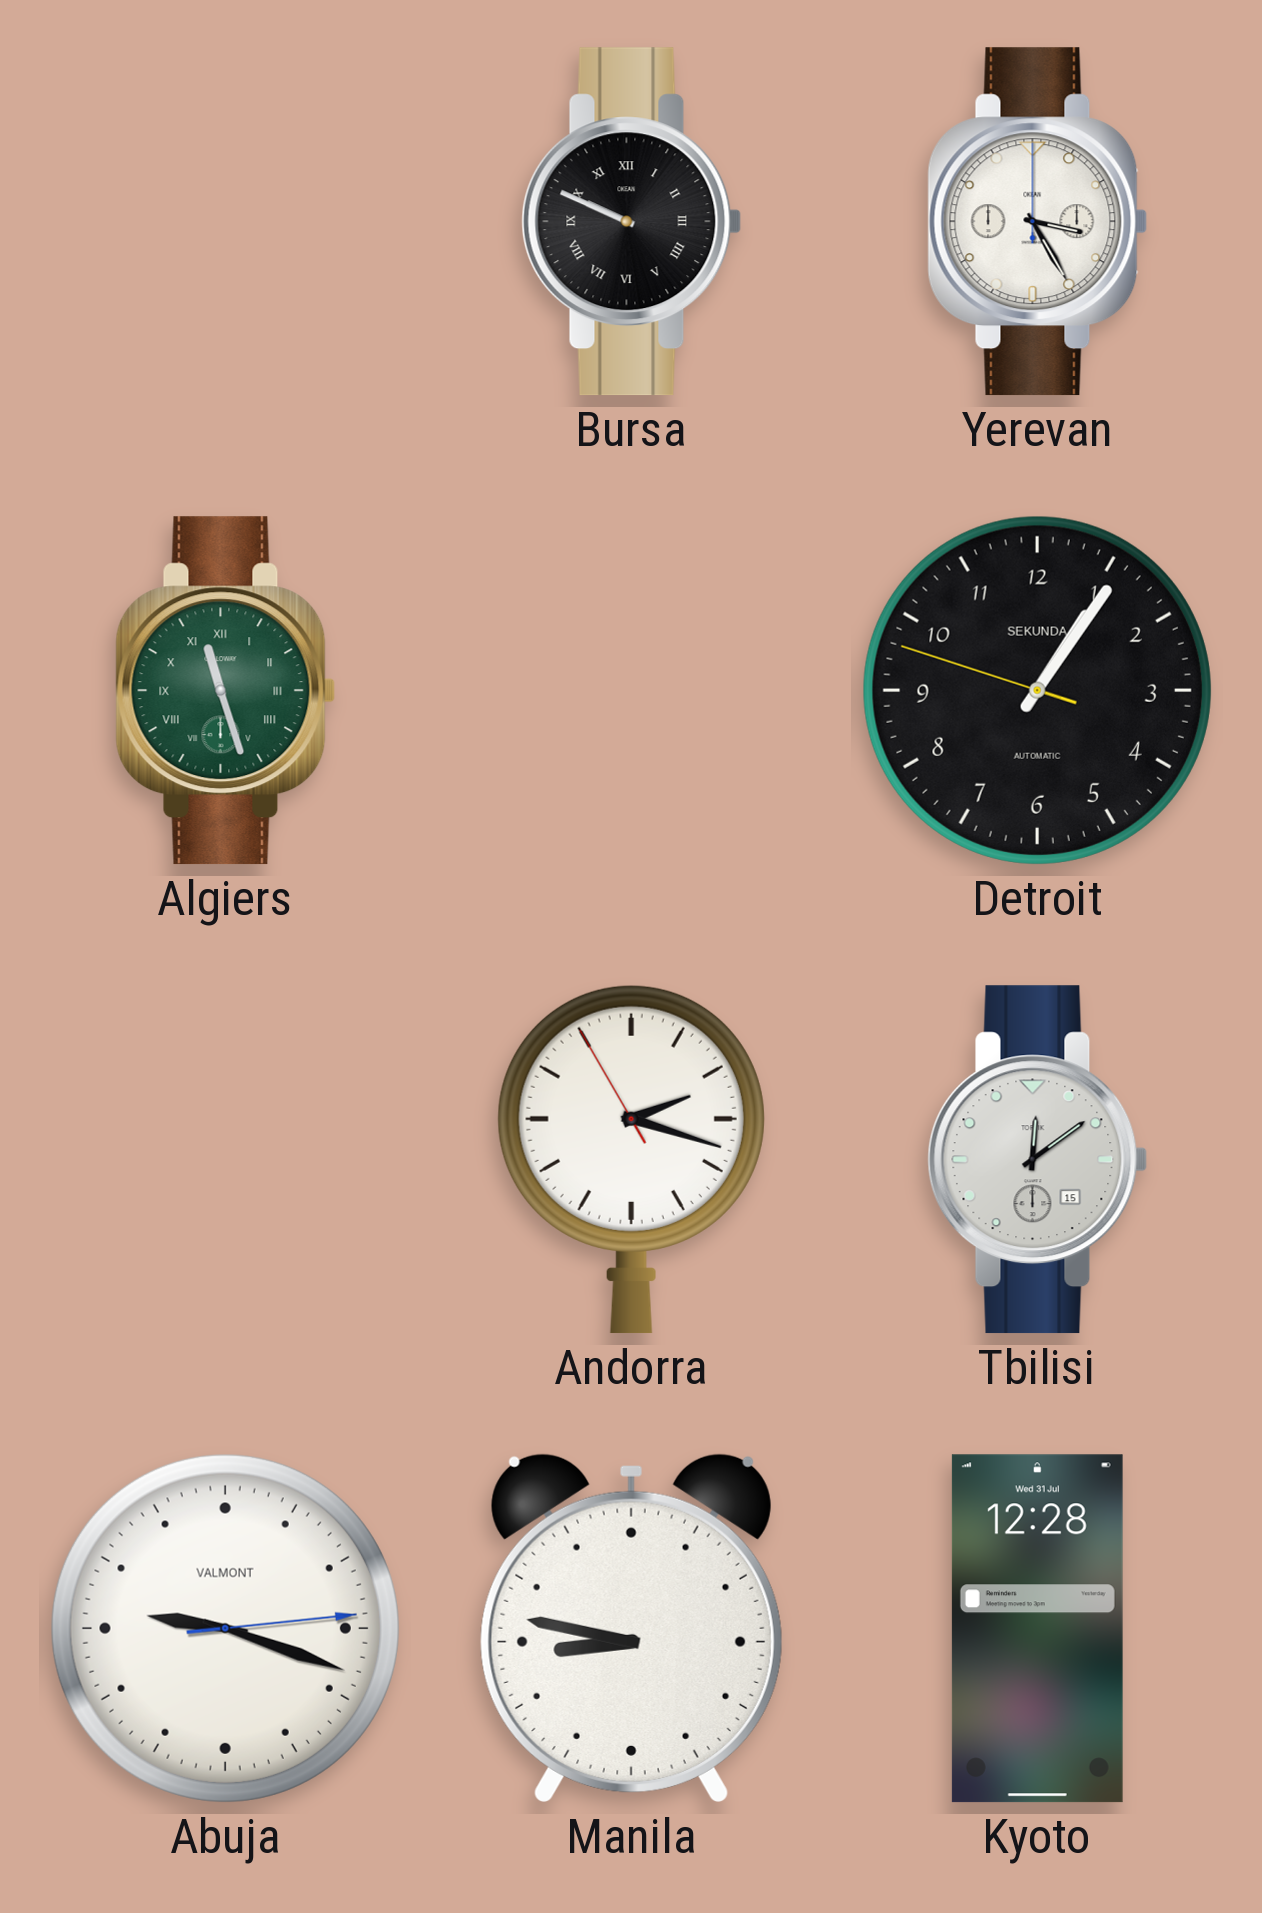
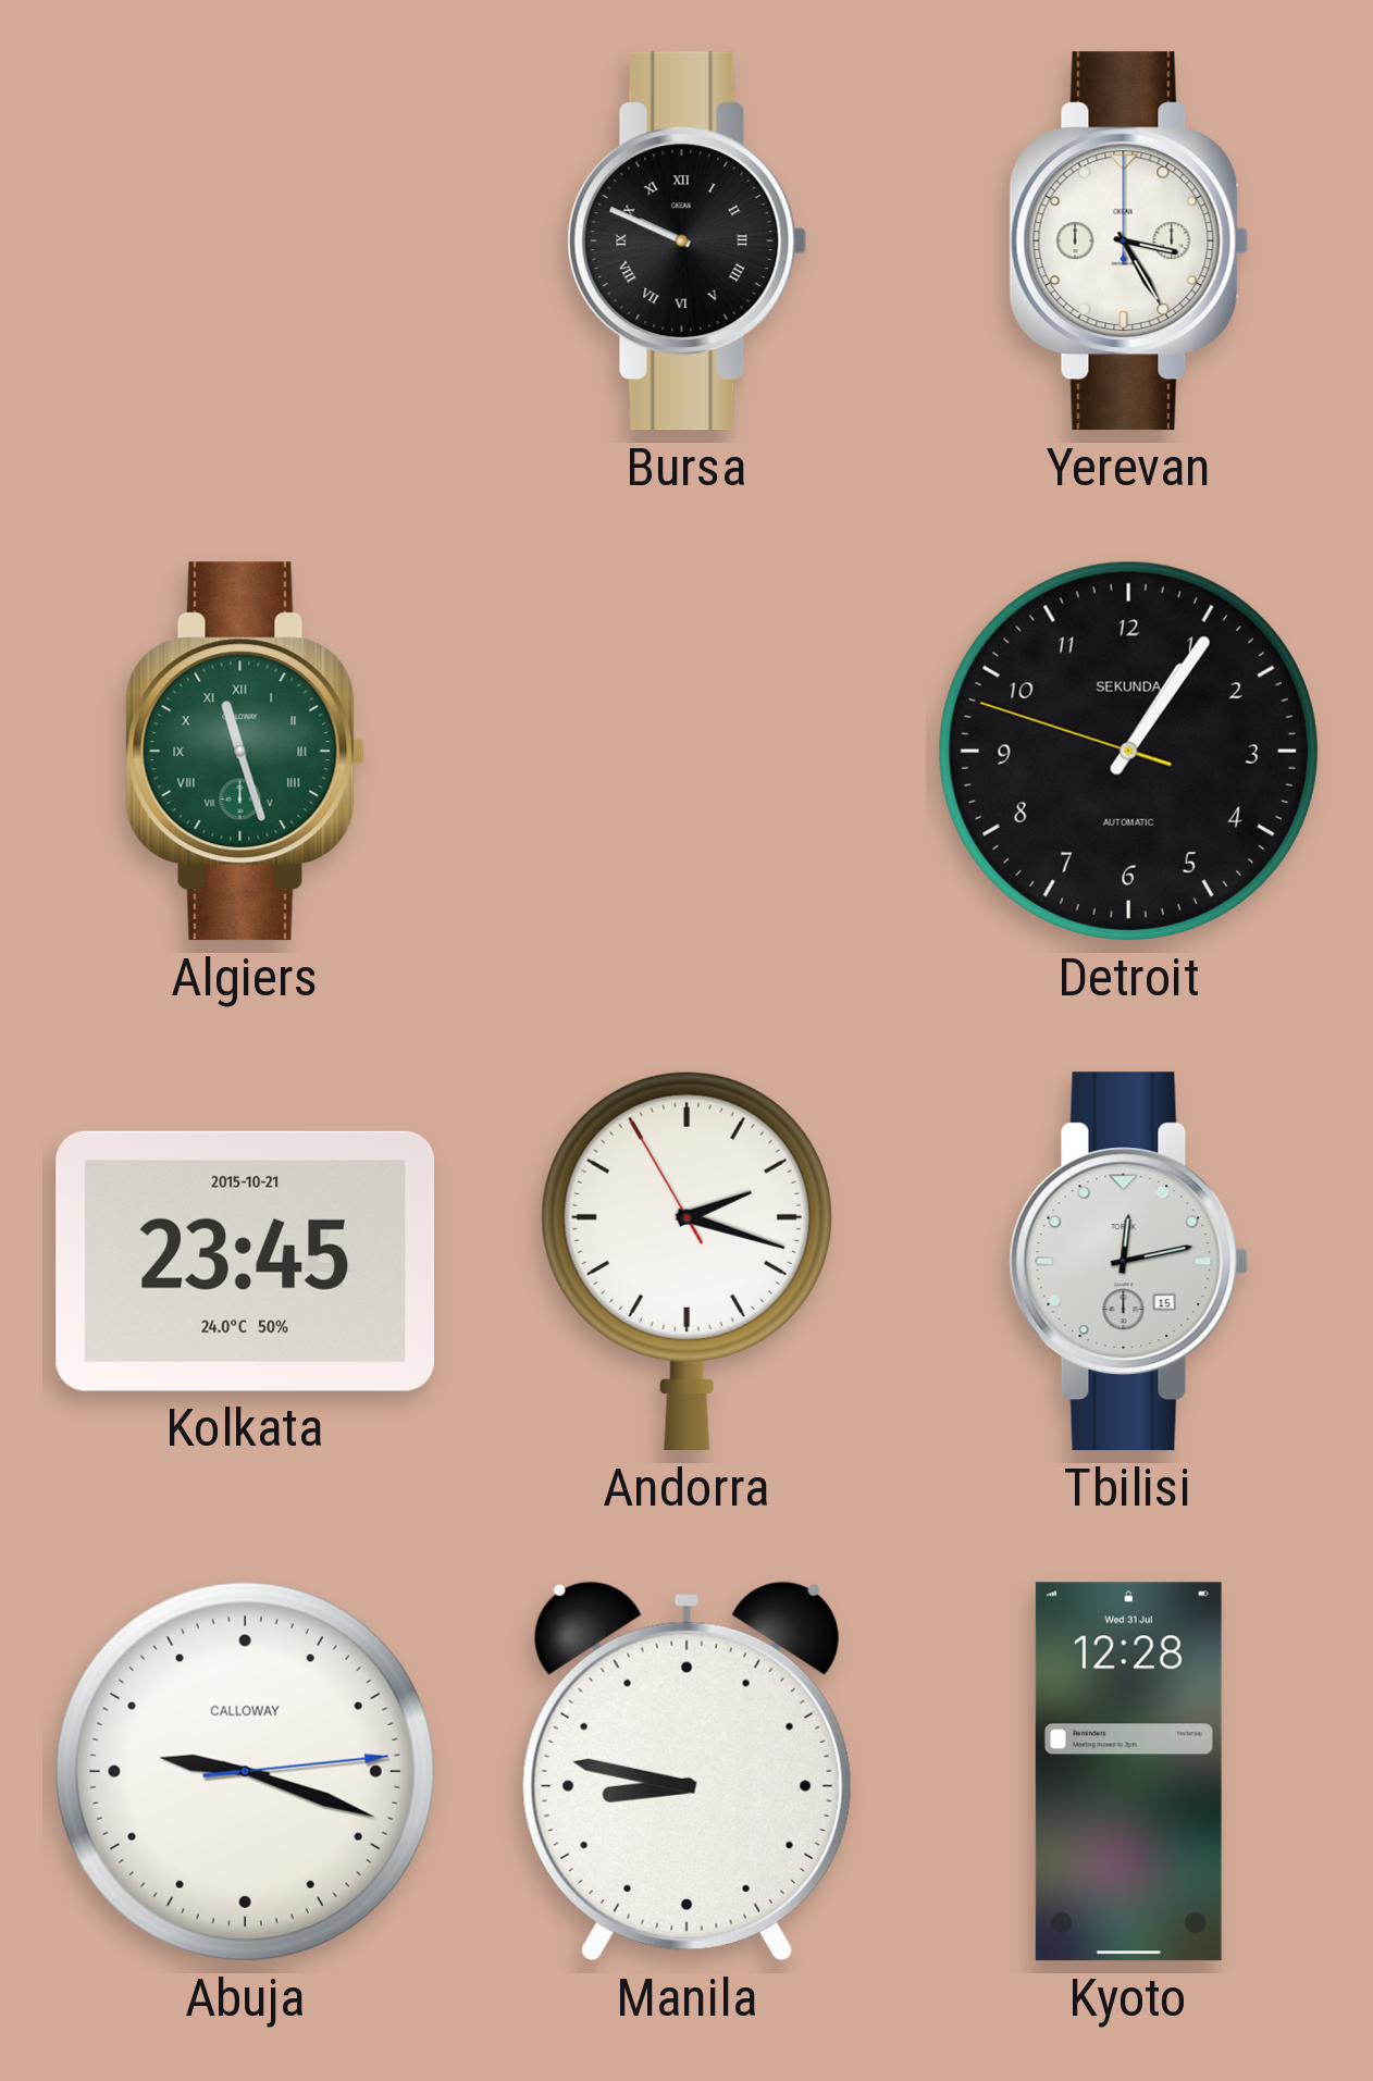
Kolkata: none -> 23:45 (246, 1261)
Tbilisi: 12:09 -> 12:13 (1129, 1262)
Abuja brand: VALMONT -> CALLOWAY (245, 1771)
